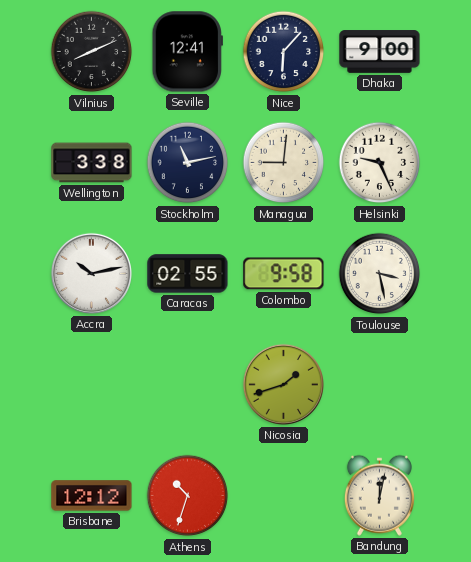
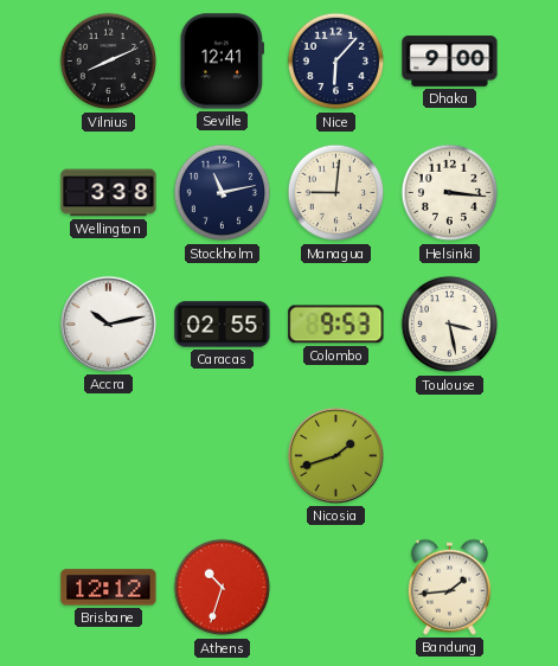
Helsinki: 9:26 -> 3:16 (450, 193)
Colombo: 9:58 -> 9:53 (336, 325)
Bandung: 12:02 -> 1:44 (449, 587)
